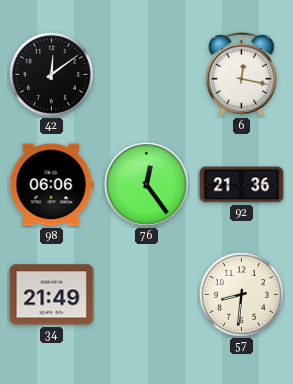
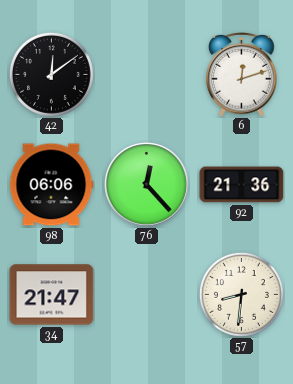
6: 12:17 -> 12:12 (242, 74)
76: 12:24 -> 12:23 (147, 185)
34: 21:49 -> 21:47 (52, 295)
